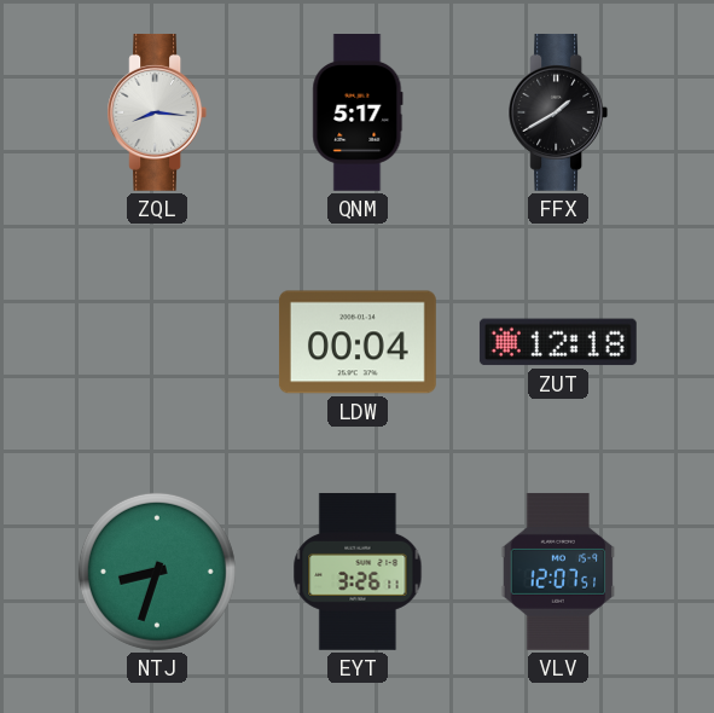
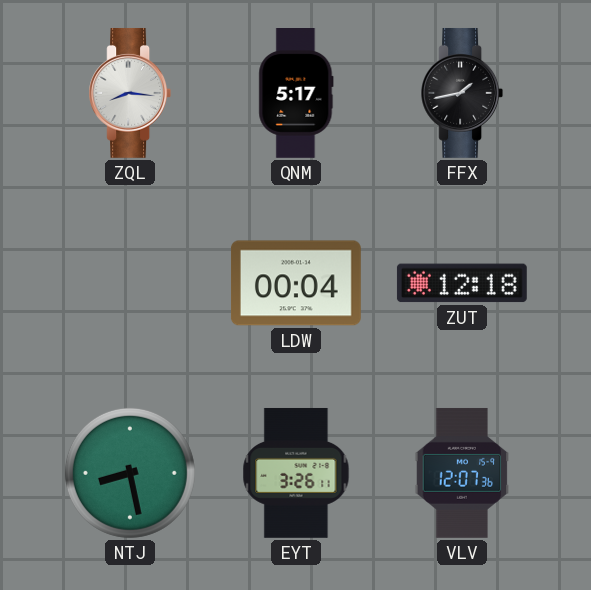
FFX: 1:40 -> 1:43 (462, 93)
NTJ: 8:33 -> 8:28 (130, 473)
VLV: 12:07:51 -> 12:07:36 (462, 473)
